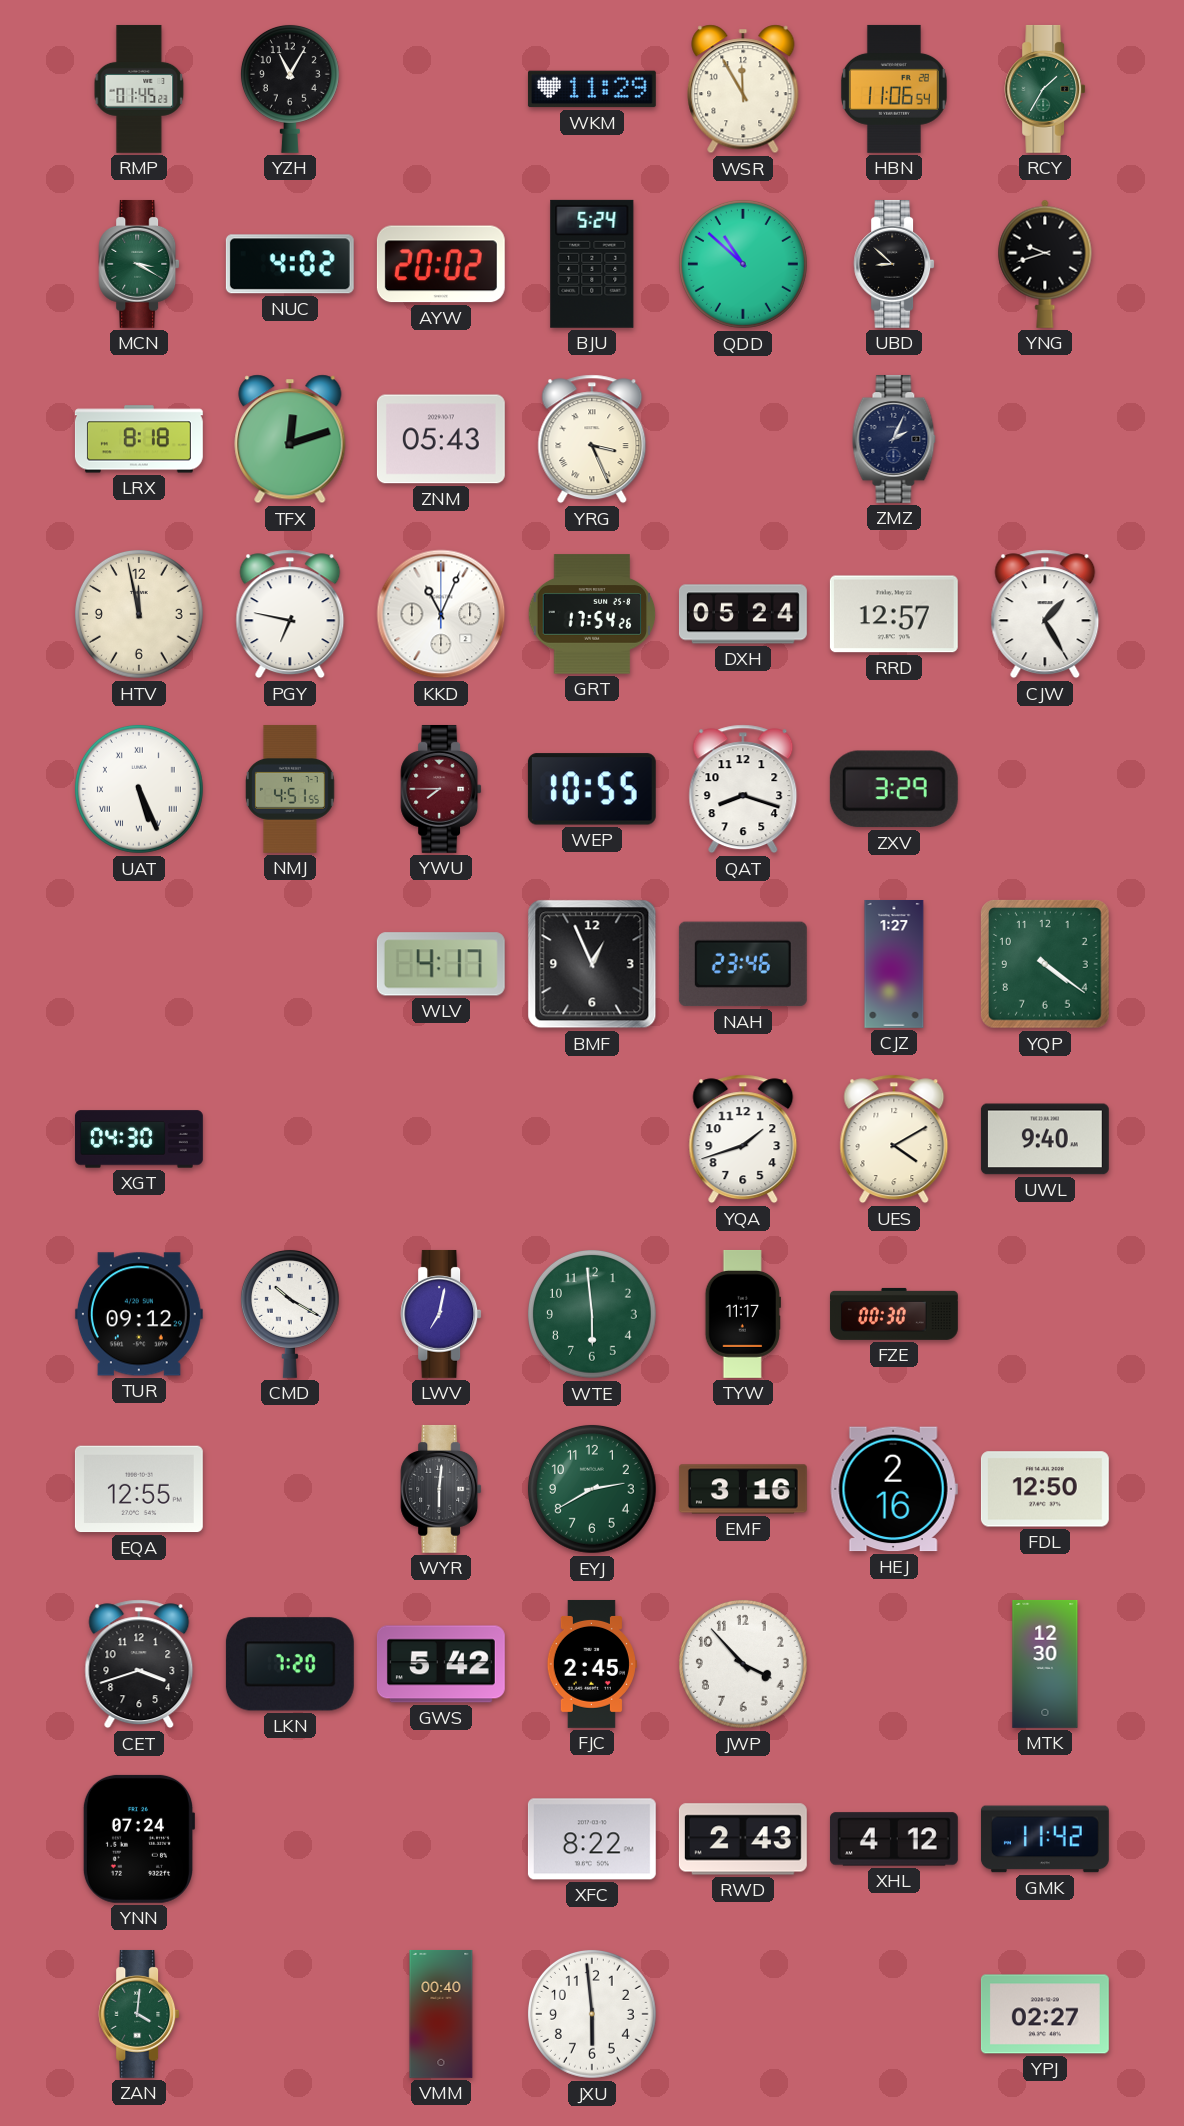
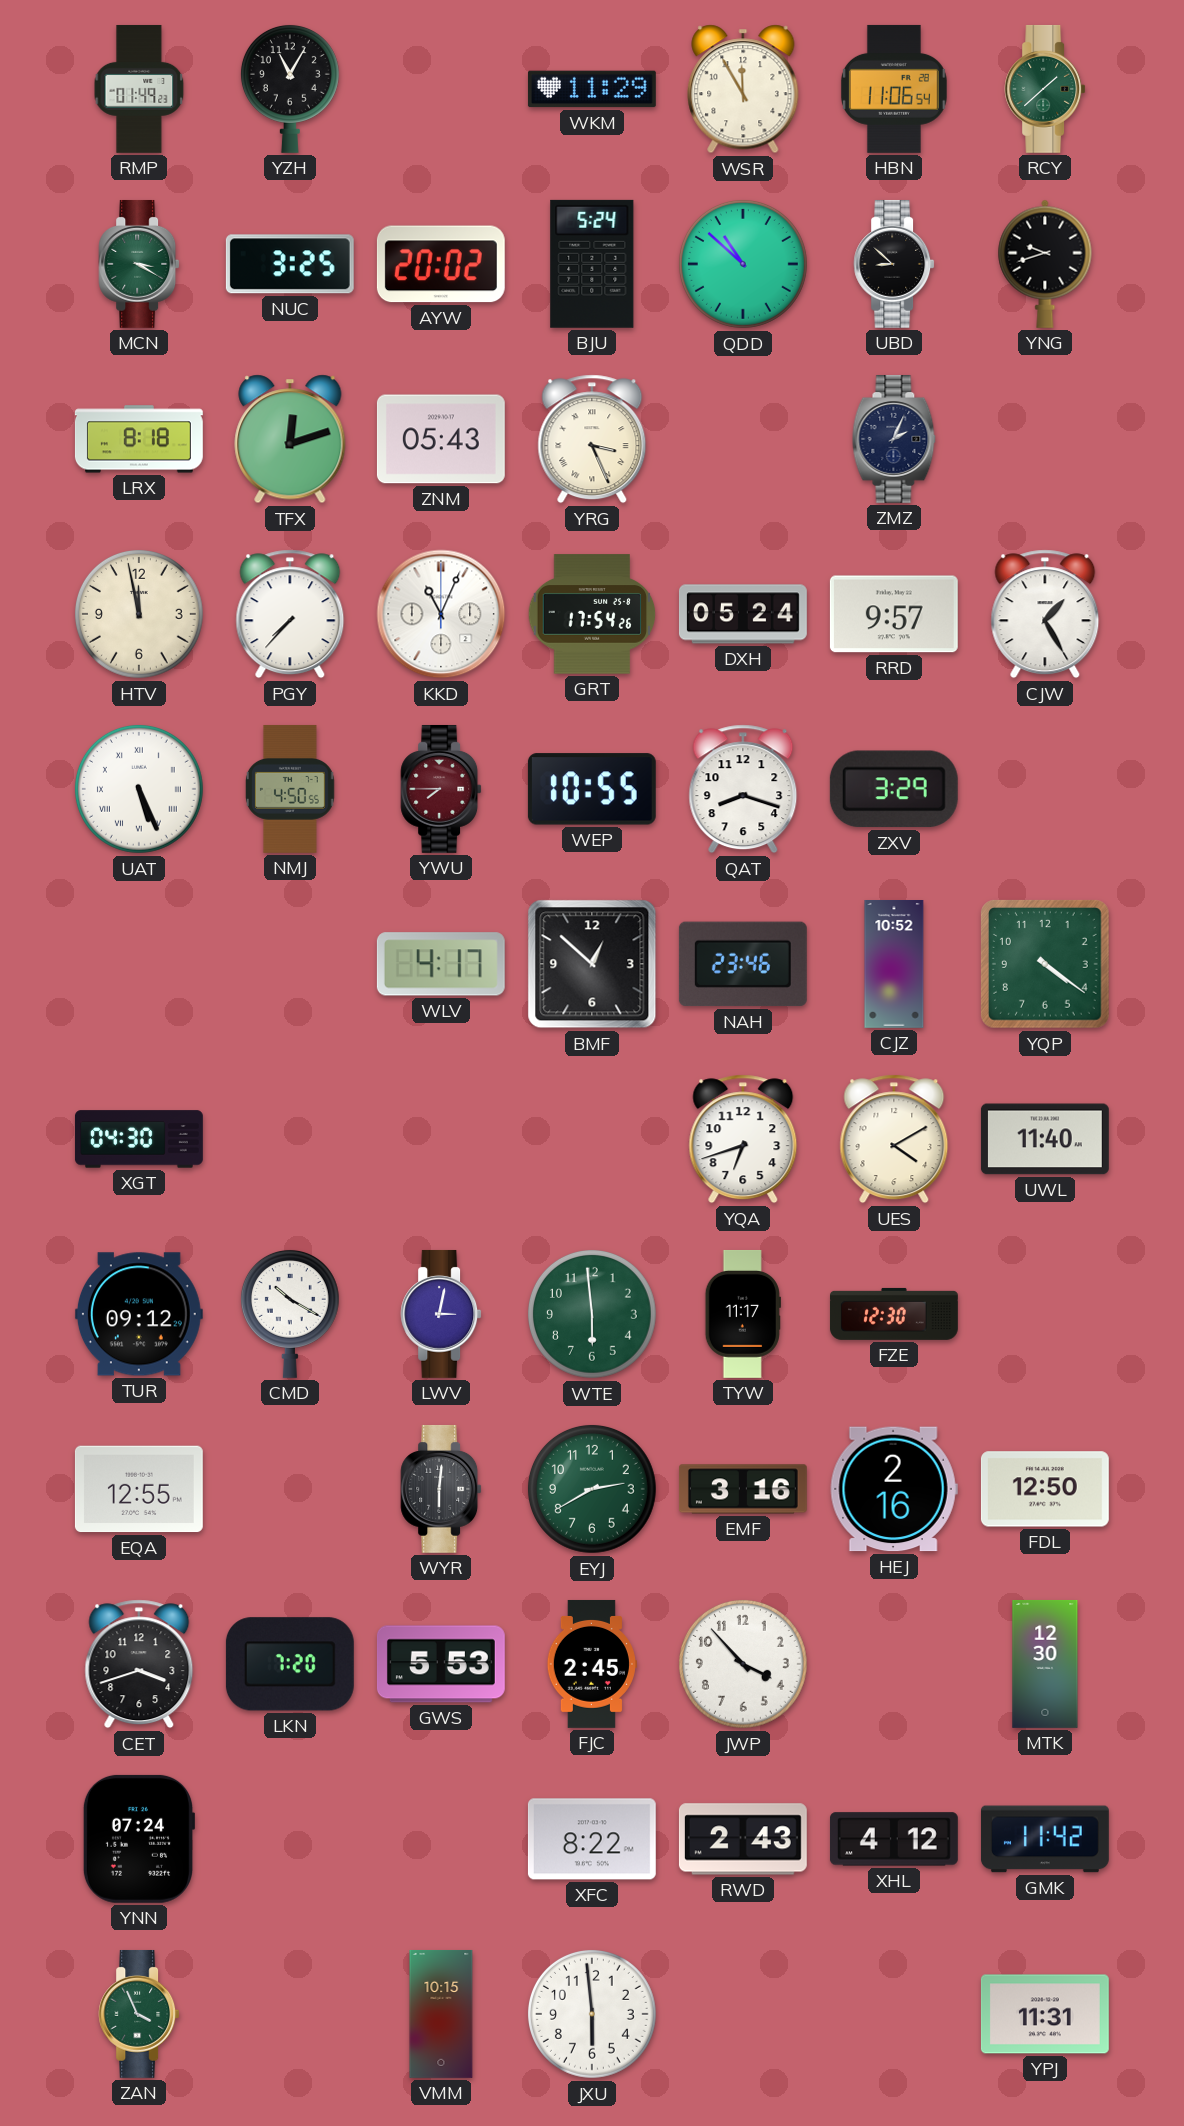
RMP: 01:45 -> 01:49 (139, 89)
RCY: 1:35 -> 1:38 (1045, 89)
NUC: 4:02 -> 3:25 (290, 264)
PGY: 6:47 -> 7:37 (290, 614)
RRD: 12:57 -> 9:57 (894, 614)
NMJ: 4:51 -> 4:50 (290, 789)
BMF: 12:56 -> 12:52 (592, 964)
CJZ: 1:27 -> 10:52 (894, 965)
YQA: 1:42 -> 6:42 (743, 1139)
UWL: 9:40 -> 11:40 (1045, 1139)
LWV: 7:02 -> 3:02 (441, 1314)
FZE: 00:30 -> 12:30 (894, 1314)
GWS: 5:42 -> 5:53 (441, 1664)
ZAN: 4:01 -> 3:56 (139, 2014)
VMM: 00:40 -> 10:15 (441, 2014)
YPJ: 02:27 -> 11:31 (1045, 2014)
